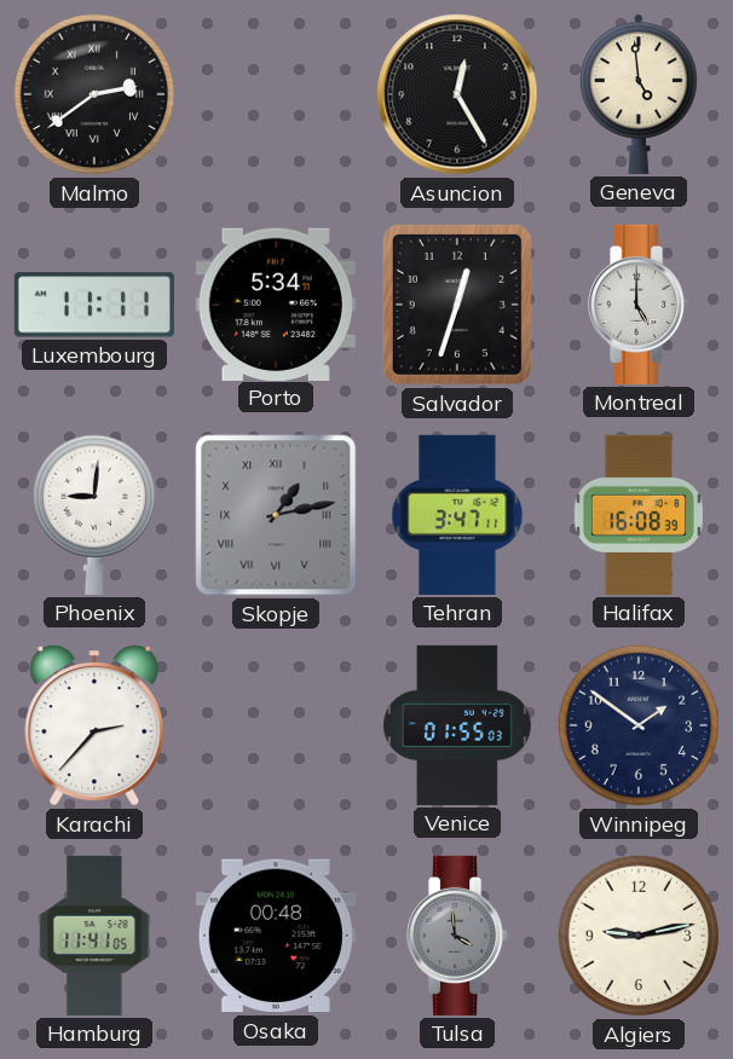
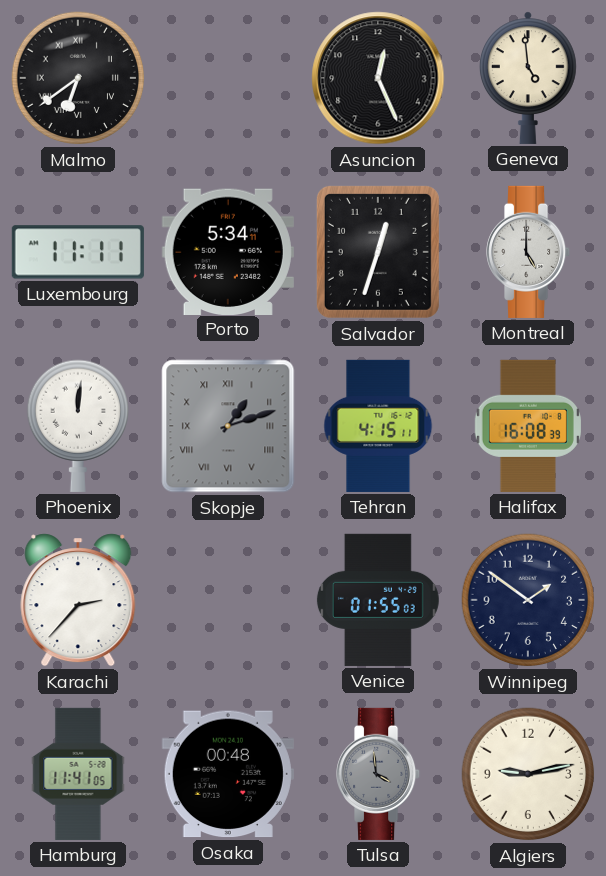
Malmo: 2:39 -> 6:39 (78, 78)
Asuncion: 12:25 -> 12:26 (378, 78)
Phoenix: 9:01 -> 12:01 (77, 426)
Skopje: 1:13 -> 1:12 (228, 426)
Tehran: 3:47 -> 4:15 (378, 426)
